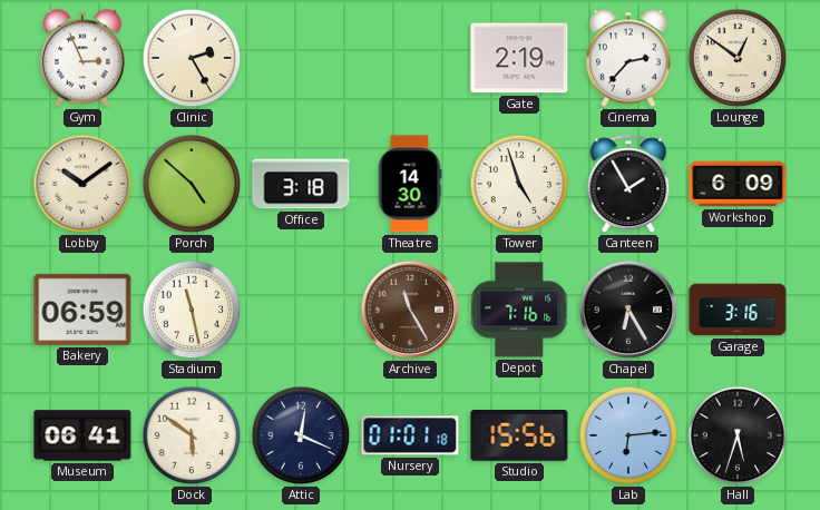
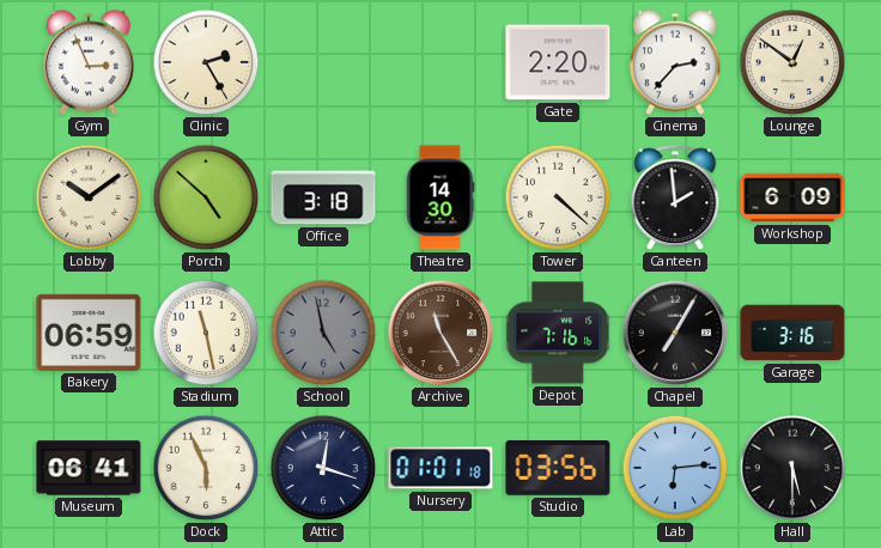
Gate: 2:19 -> 2:20 (558, 62)
Tower: 4:57 -> 4:22 (558, 197)
Canteen: 1:55 -> 1:59 (675, 199)
School: none -> 4:58 (323, 333)
Chapel: 6:25 -> 7:05 (675, 333)
Dock: 5:51 -> 5:56 (206, 468)
Attic: 12:19 -> 12:18 (323, 468)
Studio: 15:56 -> 03:56 (558, 469)
Hall: 5:33 -> 5:30 (792, 468)
